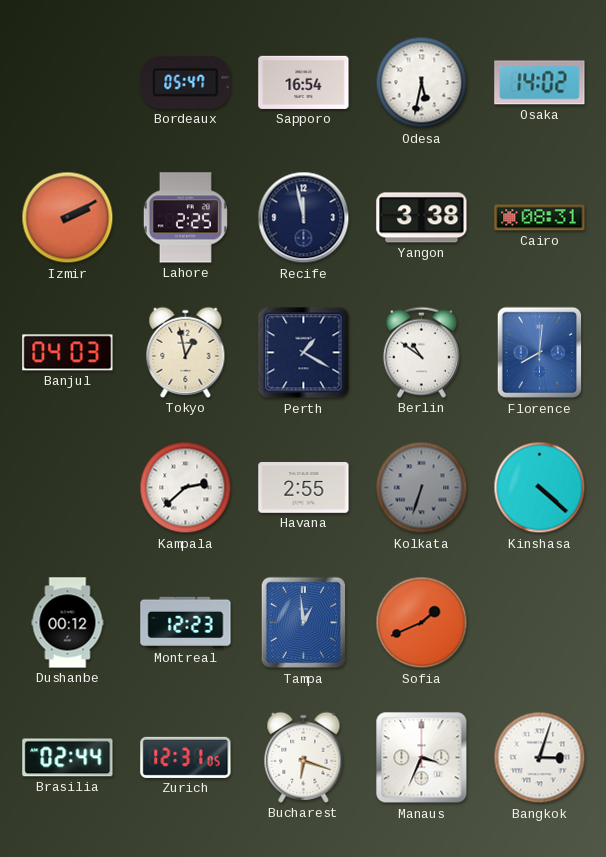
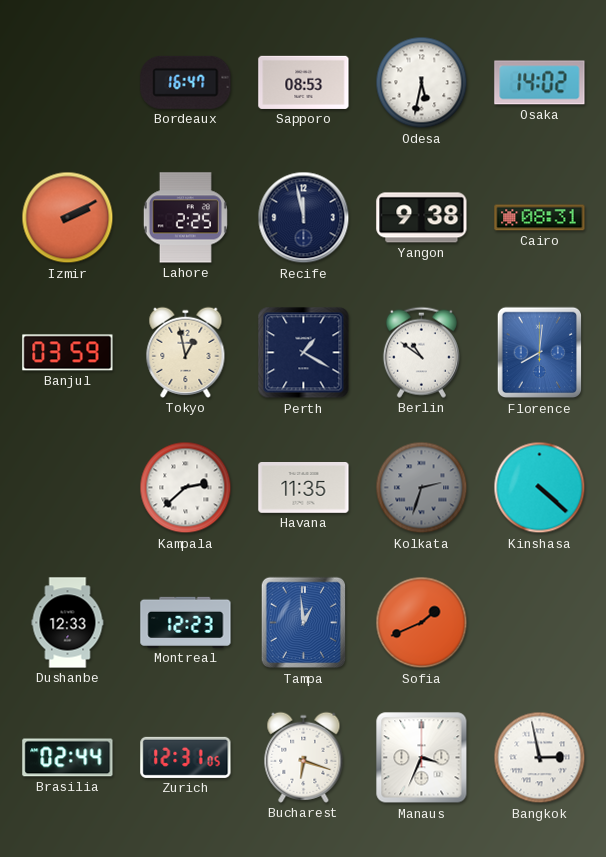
Bordeaux: 05:47 -> 16:47 (186, 82)
Sapporo: 16:54 -> 08:53 (304, 82)
Yangon: 3:38 -> 9:38 (422, 218)
Banjul: 04:03 -> 03:59 (68, 353)
Havana: 2:55 -> 11:35 (304, 488)
Kolkata: 6:33 -> 2:33 (422, 488)
Dushanbe: 00:12 -> 12:33 (68, 623)
Bangkok: 3:03 -> 2:58 (540, 758)
